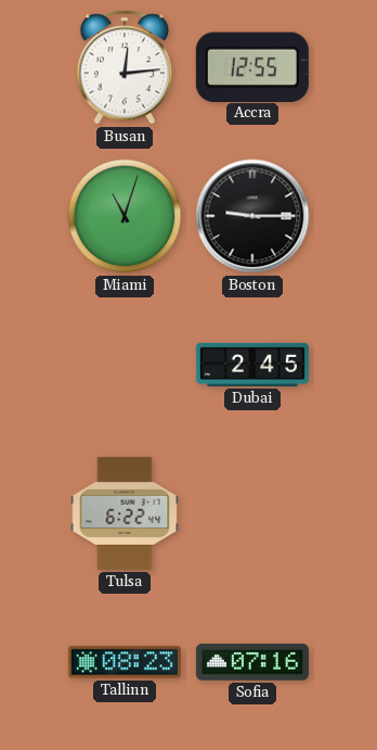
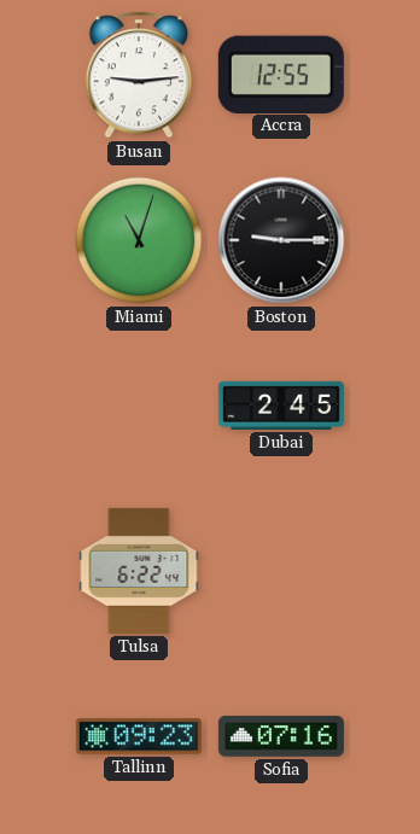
Busan: 12:14 -> 9:14 (139, 75)
Tallinn: 08:23 -> 09:23 (139, 736)
